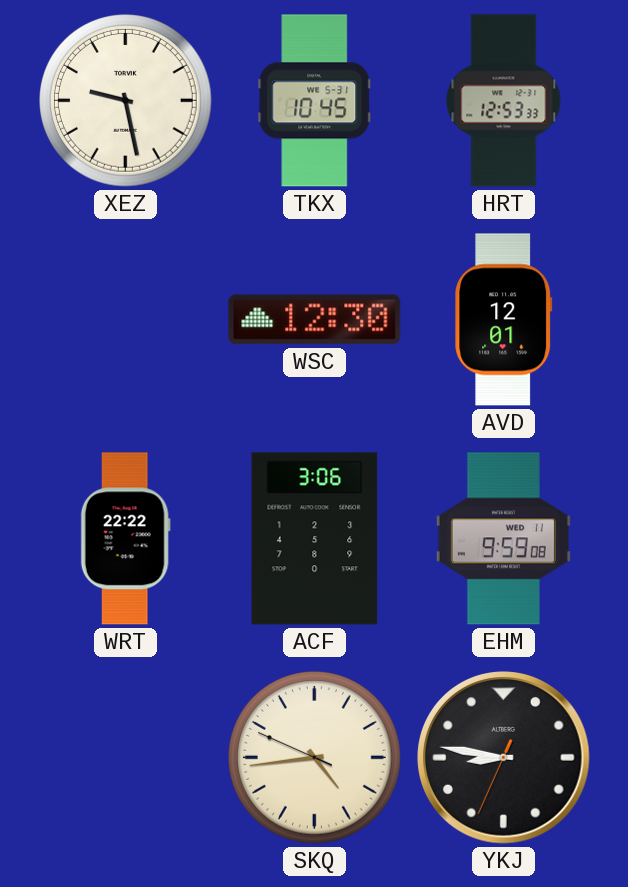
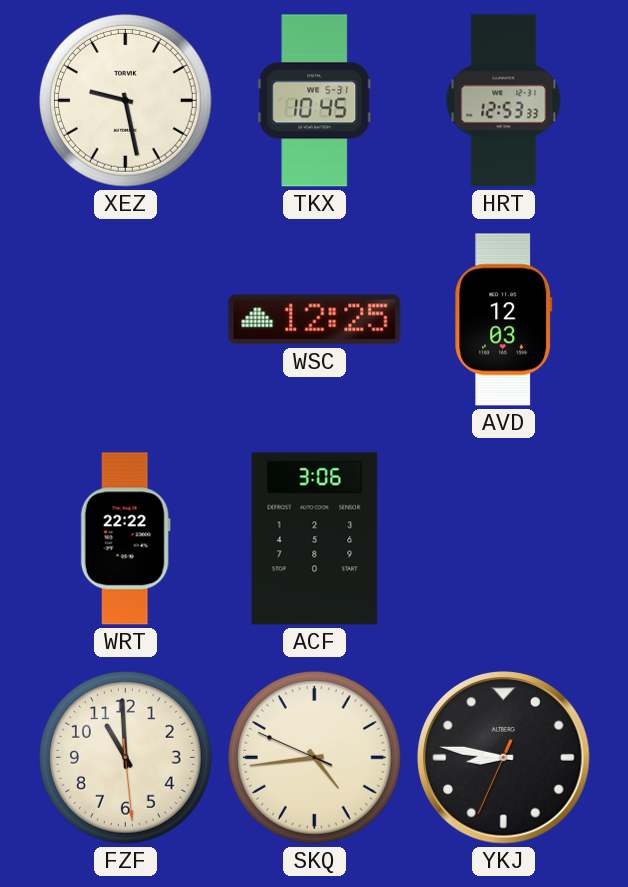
WSC: 12:30 -> 12:25 (315, 320)
AVD: 12:01 -> 12:03 (504, 320)
EHM: 9:59 -> none (503, 539)
FZF: none -> 10:59 (125, 757)
